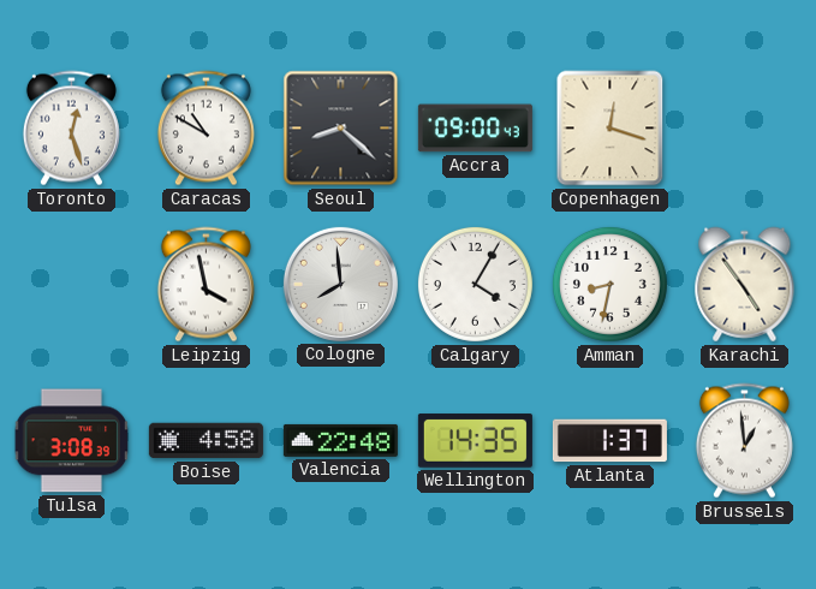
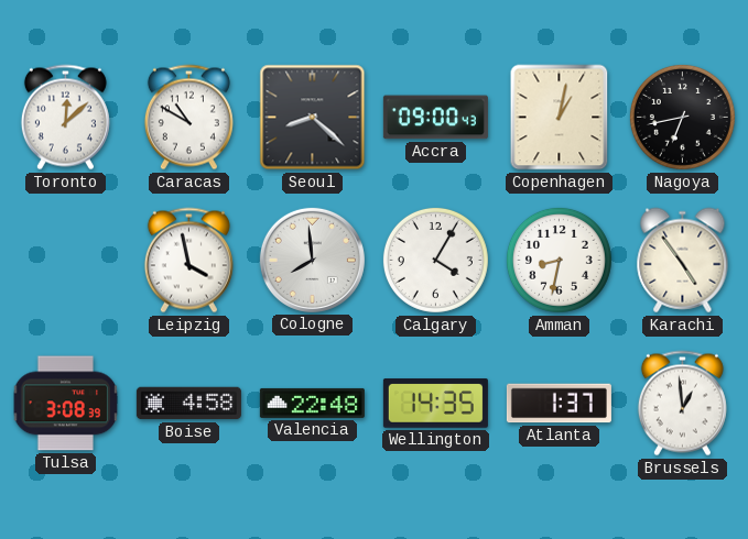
Toronto: 12:27 -> 12:08 (65, 118)
Copenhagen: 12:18 -> 1:02 (560, 118)
Nagoya: none -> 6:43 (682, 117)
